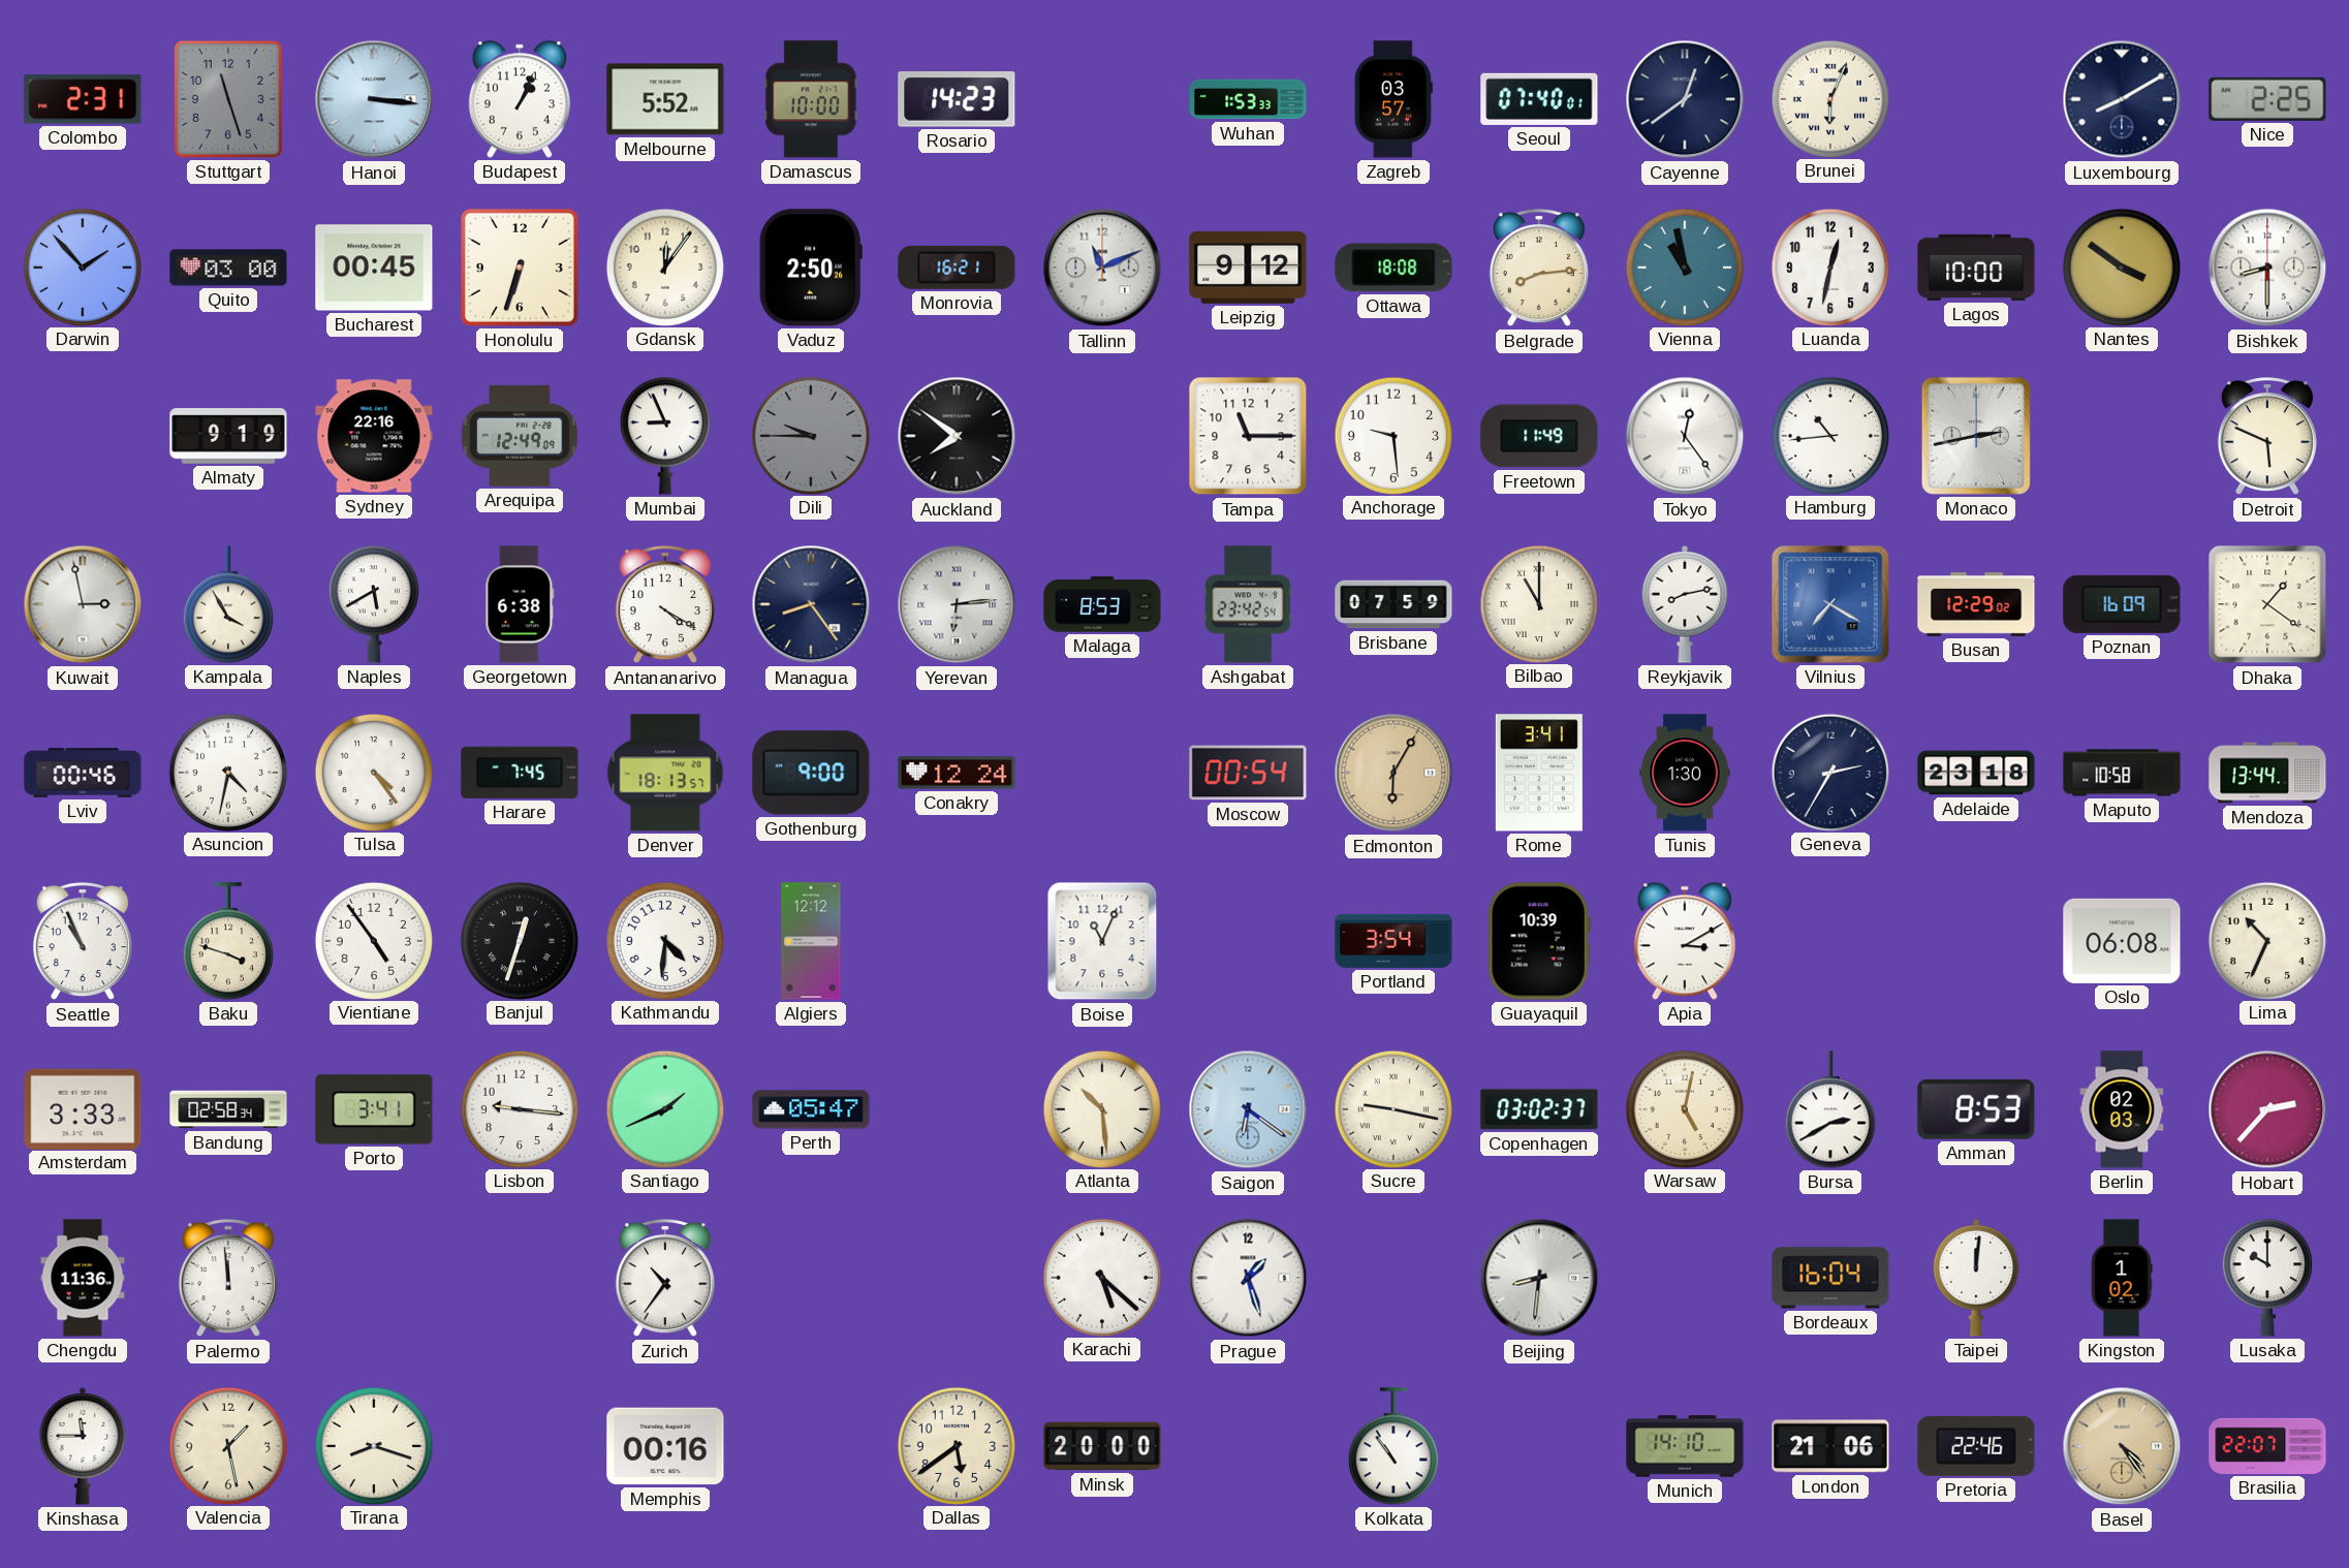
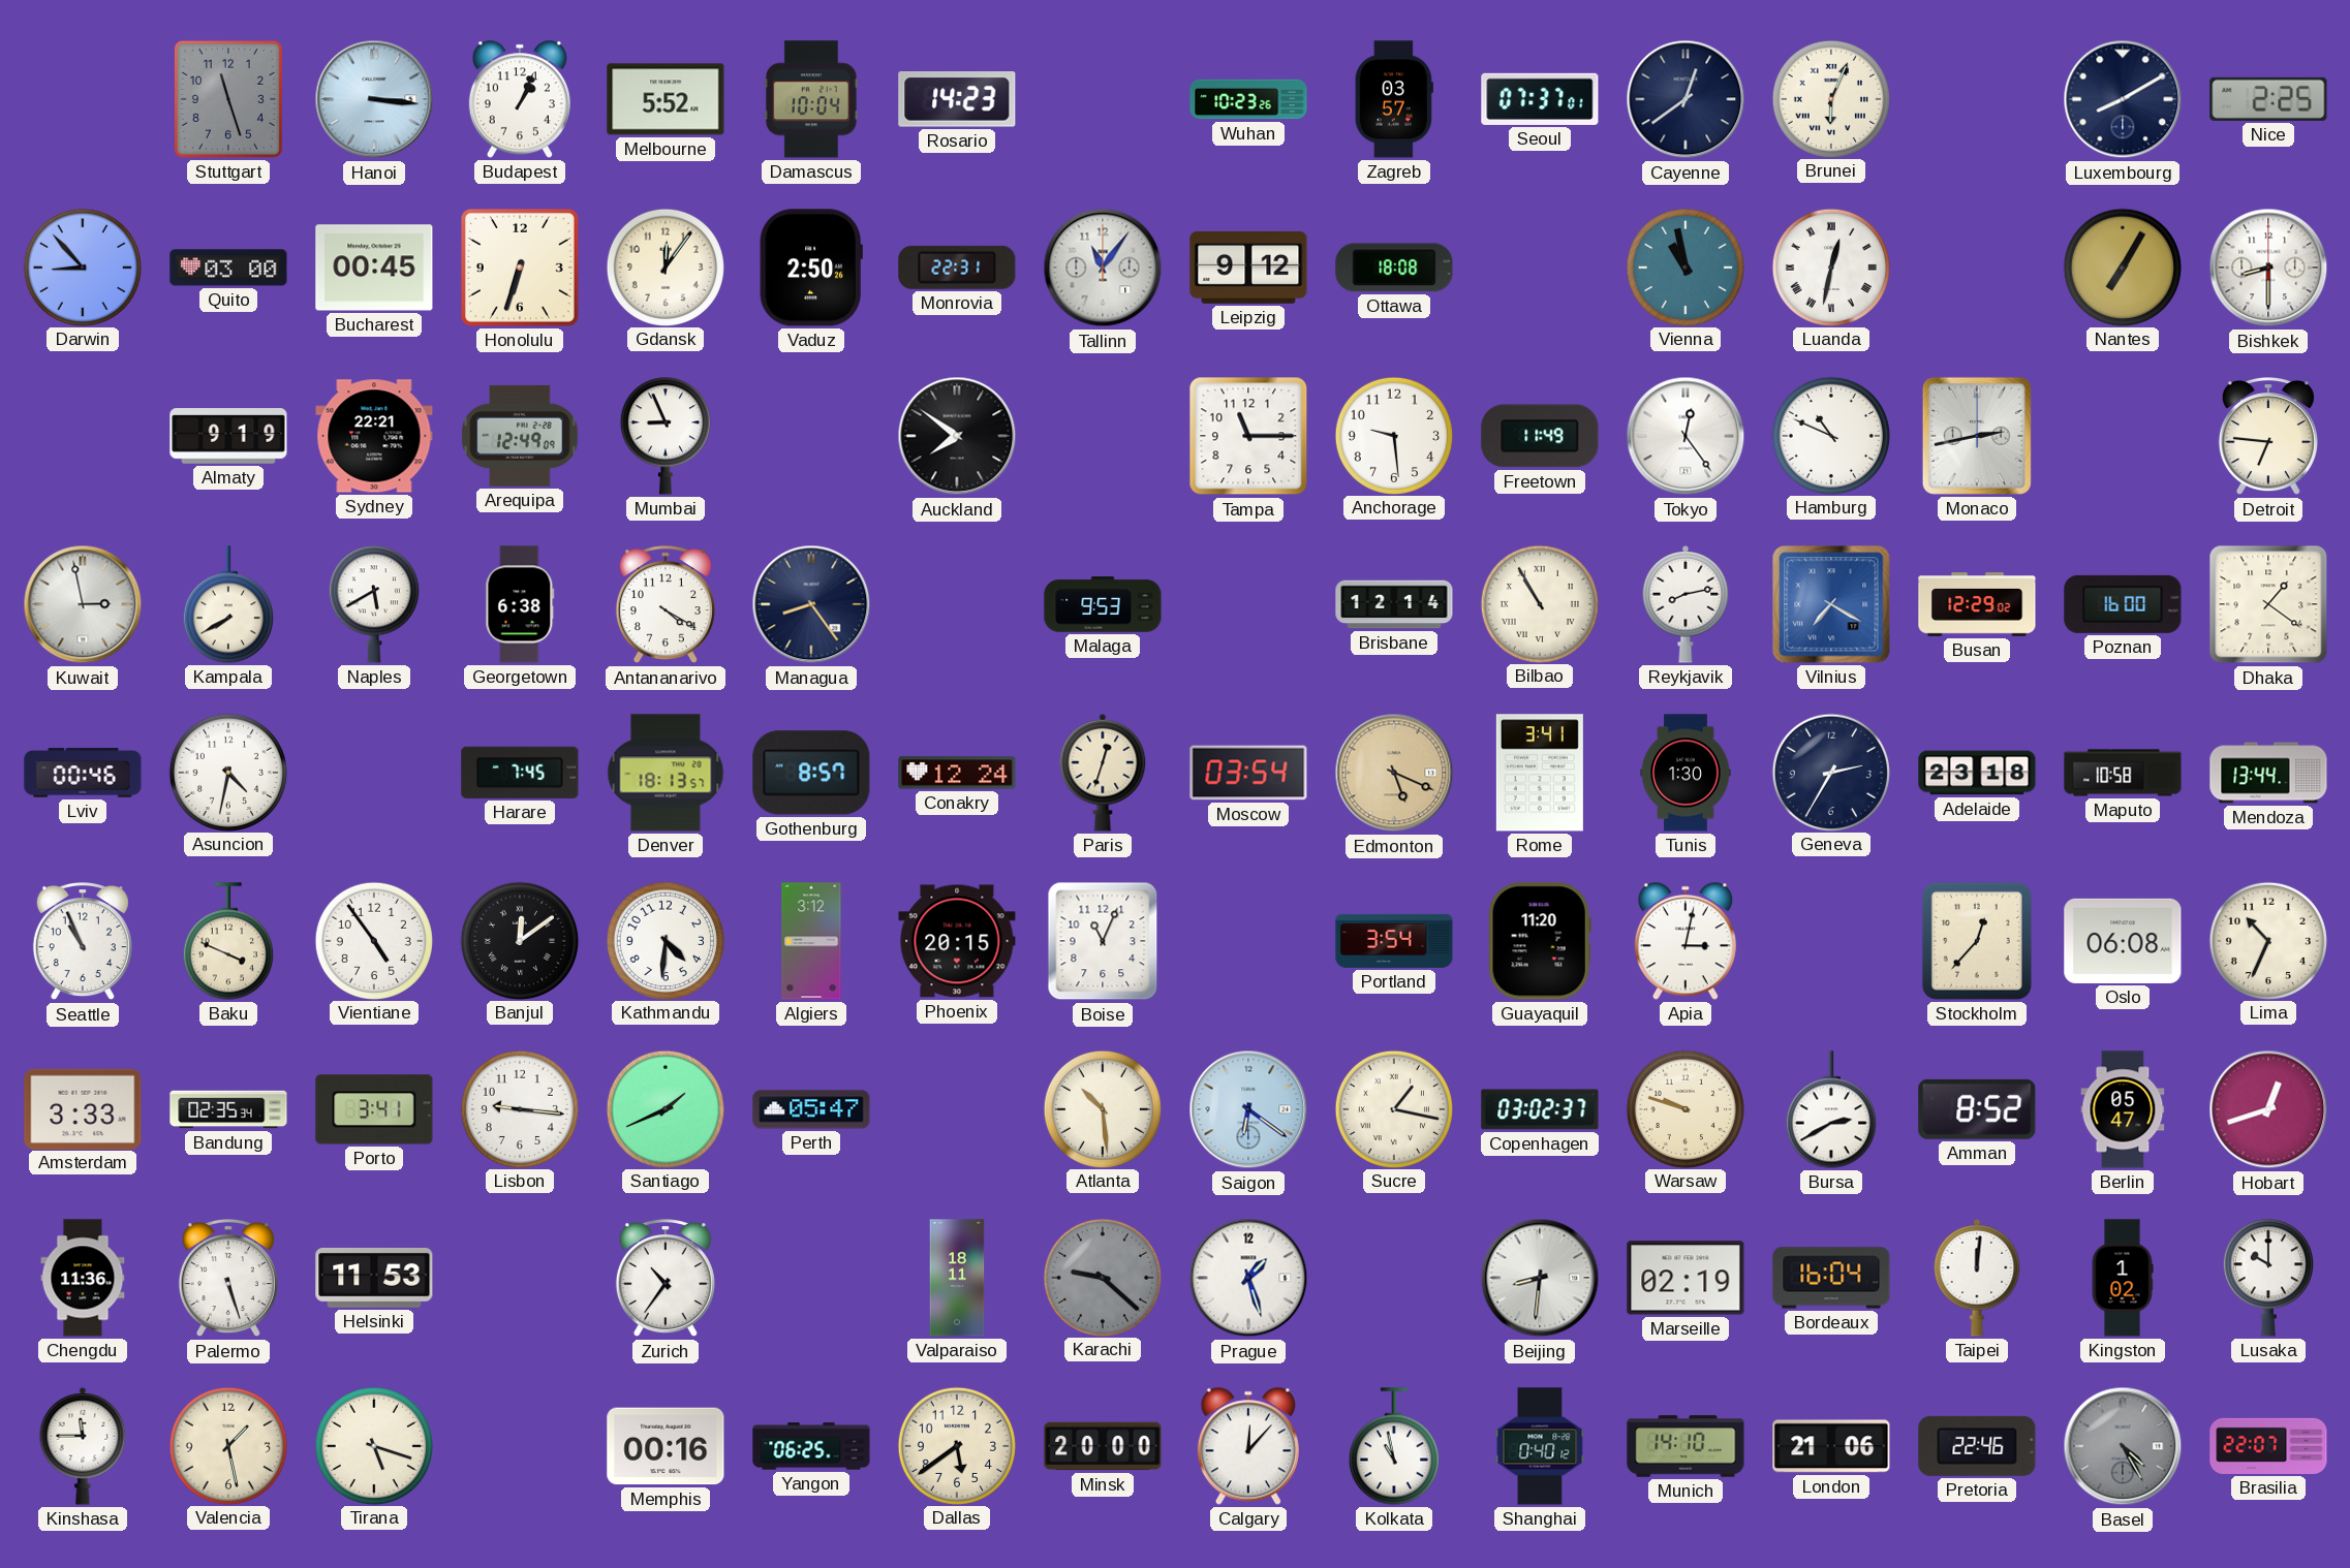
Colombo: 2:31 -> none (83, 99)
Damascus: 10:00 -> 10:04 (811, 99)
Wuhan: 1:53 -> 10:23 (1248, 99)
Seoul: 07:40 -> 07:37 (1540, 99)
Darwin: 1:53 -> 8:53 (82, 266)
Monrovia: 16:21 -> 22:31 (957, 268)
Tallinn: 11:11 -> 11:06 (1103, 268)
Belgrade: 8:14 -> none (1539, 269)
Luanda numerals: Arabic -> Roman (1830, 266)
Lagos: 10:00 -> none (1976, 268)
Nantes: 3:51 -> 7:05 (2122, 266)
Sydney: 22:16 -> 22:21 (374, 436)
Dili: 9:45 -> none (810, 435)
Hamburg: 10:44 -> 10:49 (1830, 435)
Detroit: 5:49 -> 6:46 (2268, 437)
Kampala: 3:55 -> 7:40 (228, 604)
Yerevan: 6:14 -> none (957, 604)
Malaga: 8:53 -> 9:53 (1103, 604)
Ashgabat: 23:42 -> none (1248, 604)
Brisbane: 07:59 -> 12:14 (1394, 604)
Bilbao: 11:00 -> 10:55 (1539, 603)
Poznan: 16:09 -> 16:00 (2123, 604)
Tulsa: 4:24 -> none (373, 772)
Gothenburg: 9:00 -> 8:57 (811, 773)
Paris: none -> 12:33 (1103, 773)
Moscow: 00:54 -> 03:54 (1248, 773)
Edmonton: 6:05 -> 5:19 (1394, 773)
Baku: 3:48 -> 3:49 (228, 941)
Banjul: 12:33 -> 12:09 (519, 940)
Algiers: 12:12 -> 3:12 (811, 941)
Phoenix: none -> 20:15 (957, 941)
Guayaquil: 10:39 -> 11:20 (1540, 941)
Apia: 3:10 -> 3:02 (1686, 941)
Stockholm: none -> 12:37 (1977, 941)
Bandung: 02:58 -> 02:35 (228, 1109)
Sucre: 9:17 -> 1:17 (1393, 1108)
Warsaw: 5:02 -> 9:48 (1684, 1108)
Amman: 8:53 -> 8:52 (1977, 1109)
Berlin: 02:03 -> 05:47 (2123, 1109)
Hobart: 2:37 -> 12:42 (2268, 1109)
Palermo: 11:59 -> 5:27 (228, 1279)
Helsinki: none -> 11:53 (374, 1278)
Valparaiso: none -> 18:11 (957, 1278)
Karachi: 5:22 -> 9:22 (1102, 1277)
Karachi dial: white -> grey (1102, 1277)
Marseille: none -> 02:19 (1686, 1278)
Tirana: 8:18 -> 5:18 (373, 1445)
Yangon: none -> 06:25 (811, 1446)
Calgary: none -> 12:07 (1248, 1446)
Kolkata: 10:54 -> 10:58 (1394, 1446)
Shanghai: none -> 0:40 (1540, 1446)
Basel: 4:24 -> 4:25 (2123, 1446)
Basel dial: champagne -> grey (2123, 1446)
